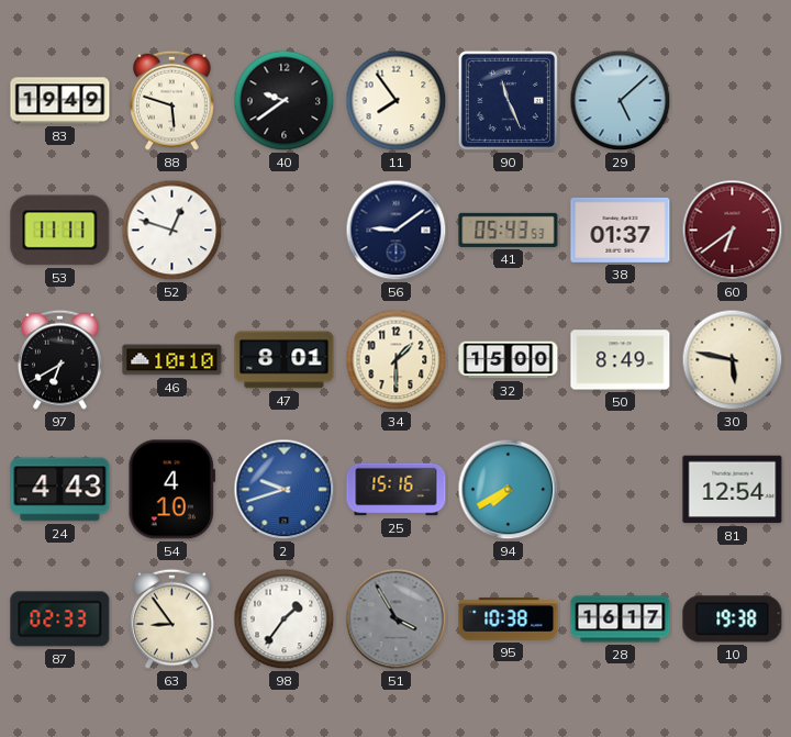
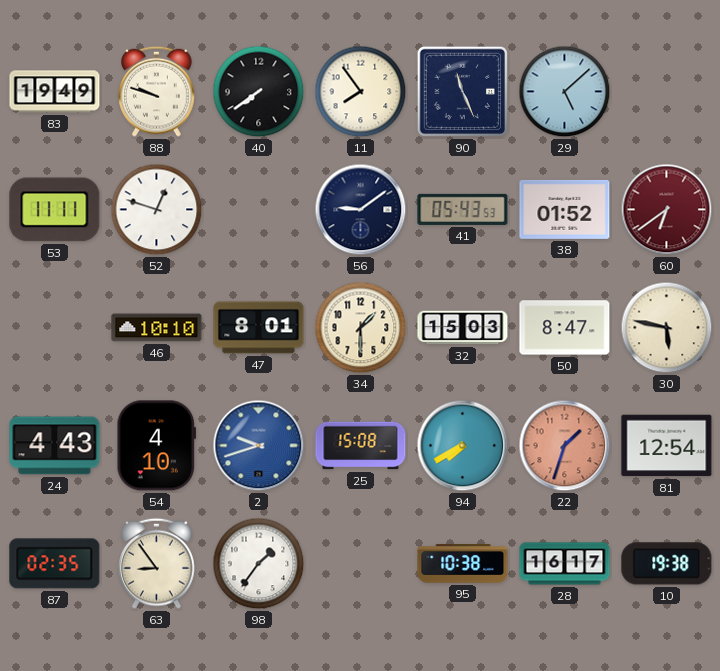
88: 5:48 -> 9:48 (157, 91)
40: 9:39 -> 7:39 (259, 92)
38: 01:37 -> 01:52 (565, 209)
97: 6:40 -> none (60, 359)
32: 15:00 -> 15:03 (463, 328)
50: 8:49 -> 8:47 (565, 328)
25: 15:16 -> 15:08 (361, 446)
22: none -> 1:33 (565, 446)
87: 02:33 -> 02:35 (55, 564)
51: 3:55 -> none (397, 619)
